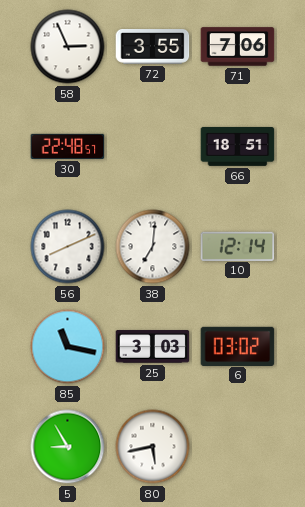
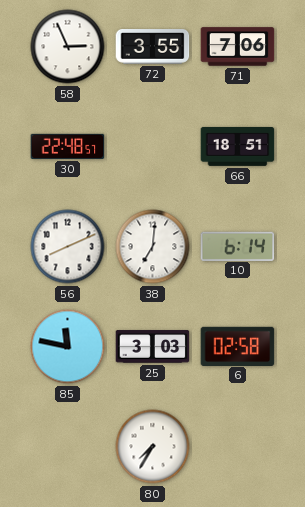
10: 12:14 -> 6:14 (238, 246)
85: 11:17 -> 11:47 (68, 347)
6: 03:02 -> 02:58 (238, 346)
5: 8:55 -> none (68, 447)
80: 5:43 -> 7:35 (153, 447)
